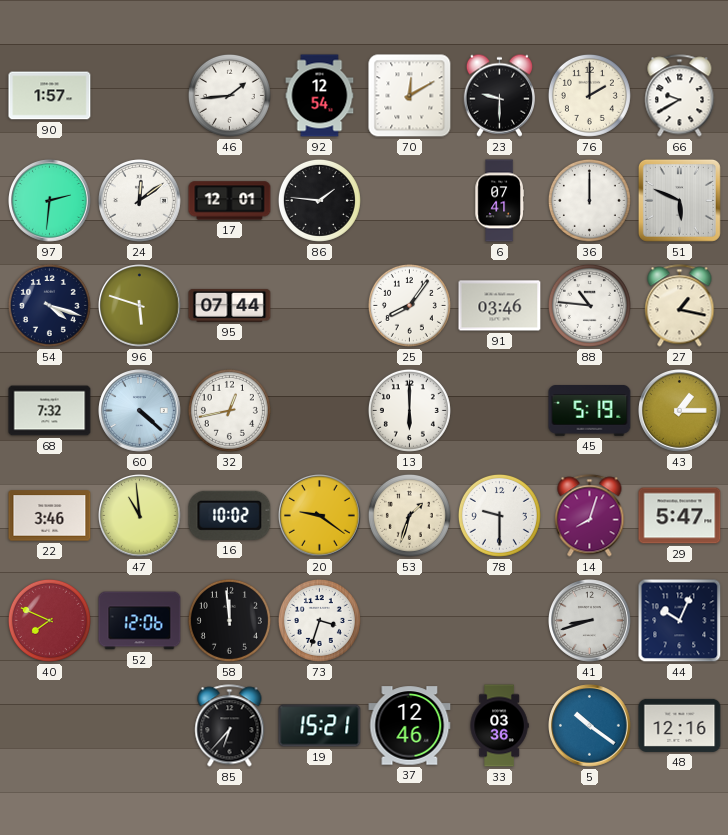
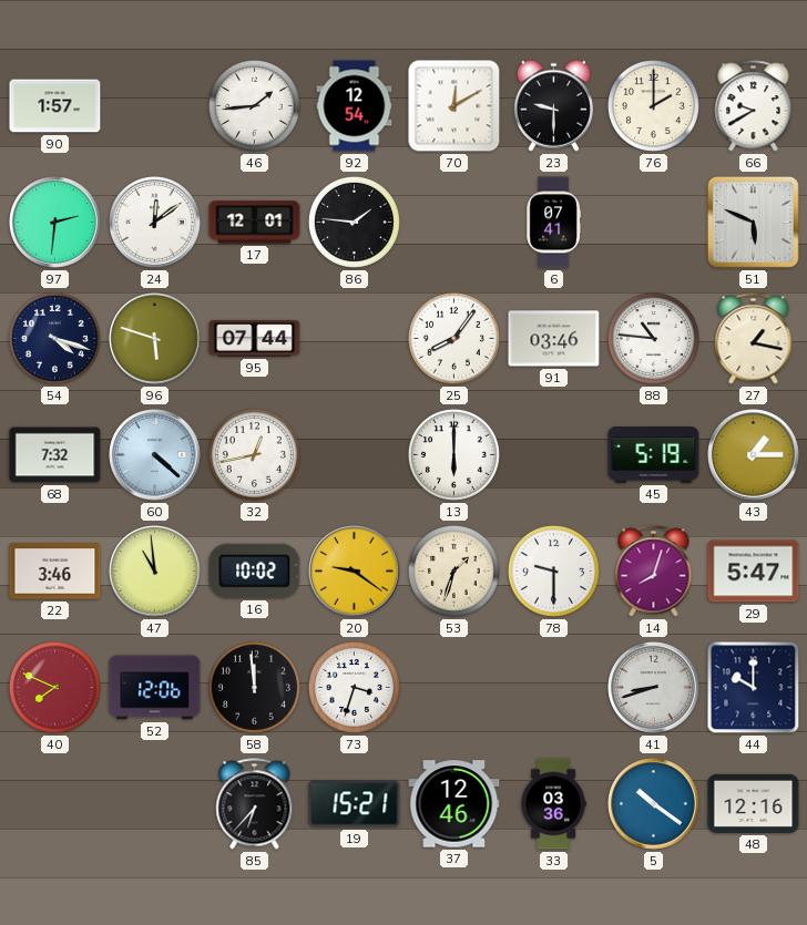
36: 12:00 -> none (589, 200)
44: 10:04 -> 10:00 (754, 688)
